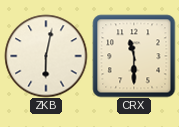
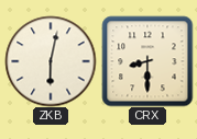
CRX: 11:30 -> 8:30 (147, 61)
